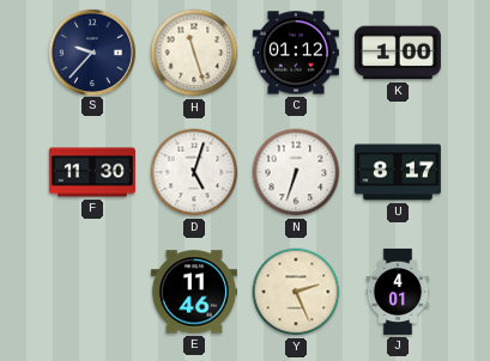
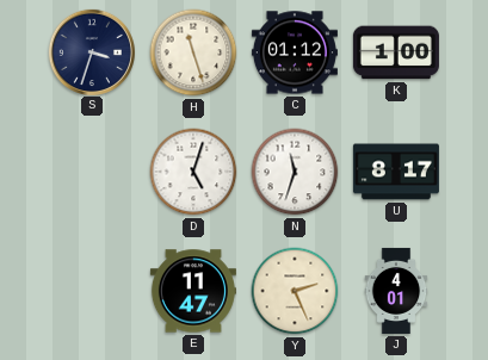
S: 9:37 -> 3:33 (91, 51)
F: 11:30 -> none (92, 172)
N: 6:33 -> 11:33 (295, 172)
E: 11:46 -> 11:47 (193, 291)
